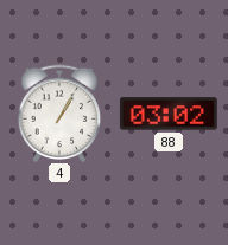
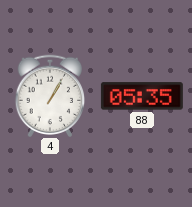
88: 03:02 -> 05:35 (142, 96)
